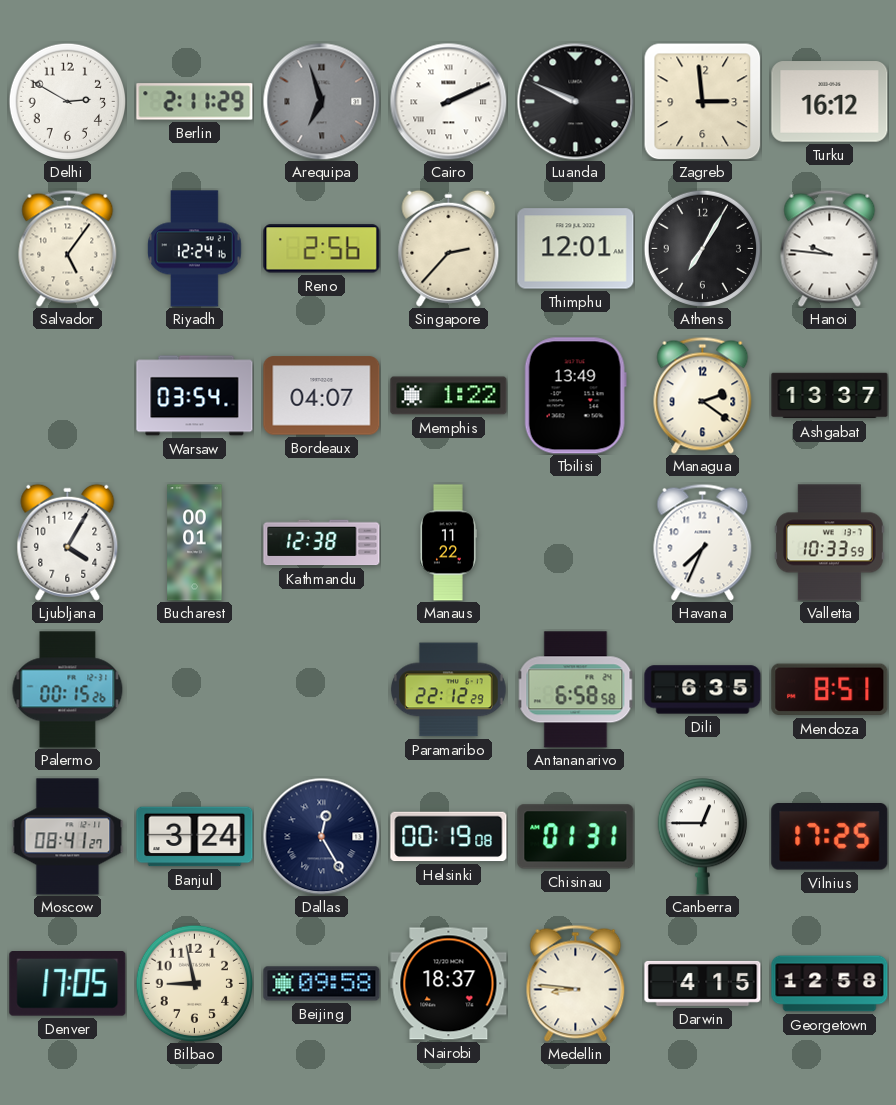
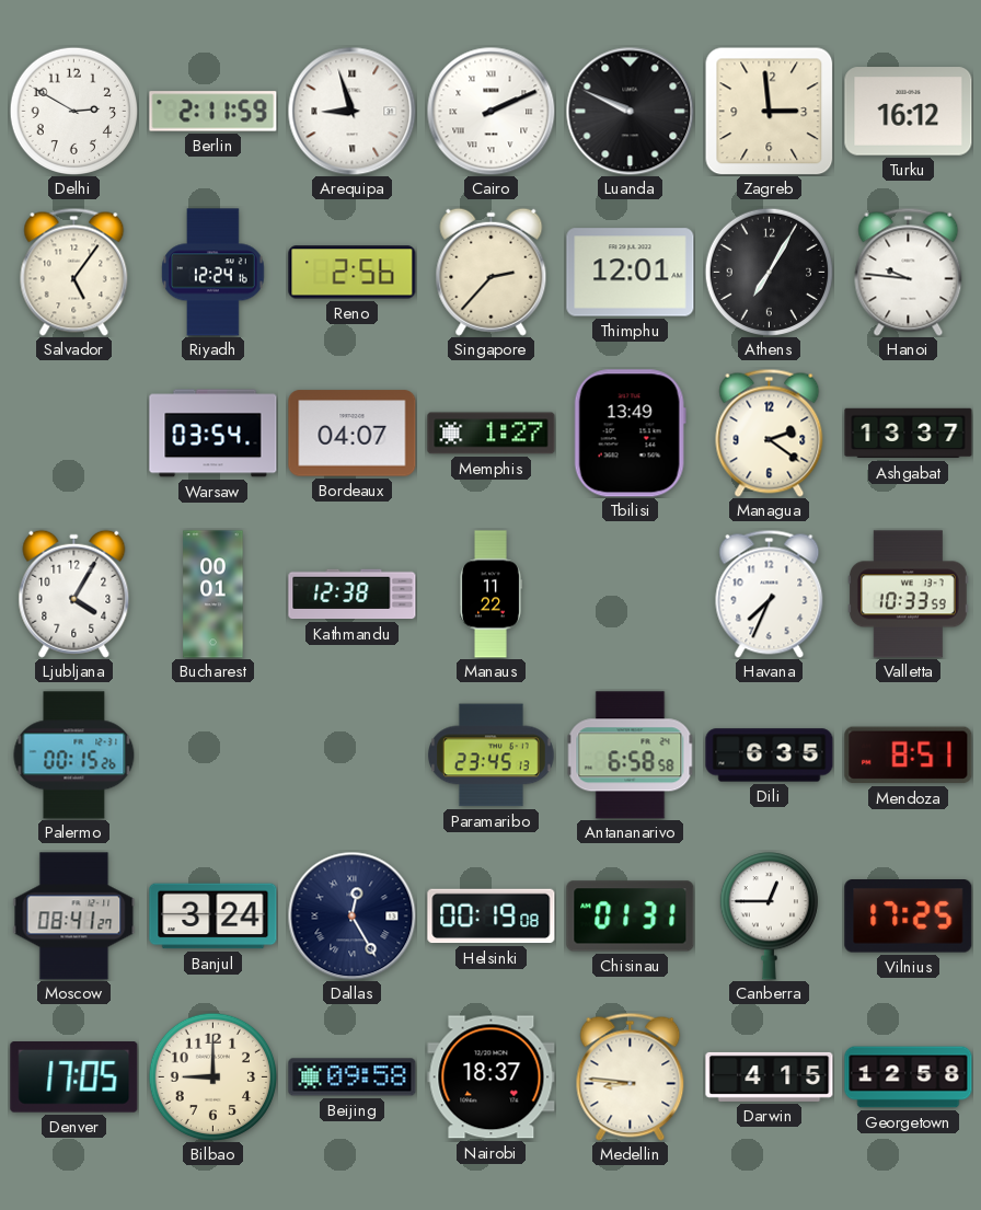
Berlin: 2:11:29 -> 2:11:59 (213, 112)
Arequipa: 6:57 -> 8:57 (351, 111)
Arequipa dial: grey -> white (351, 111)
Memphis: 1:22 -> 1:27 (492, 434)
Paramaribo: 22:12 -> 23:45 (492, 756)
Bilbao: 8:58 -> 9:00 (212, 1076)
